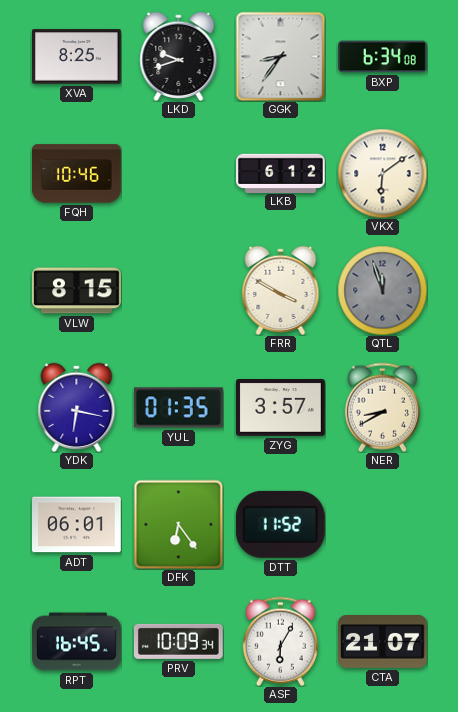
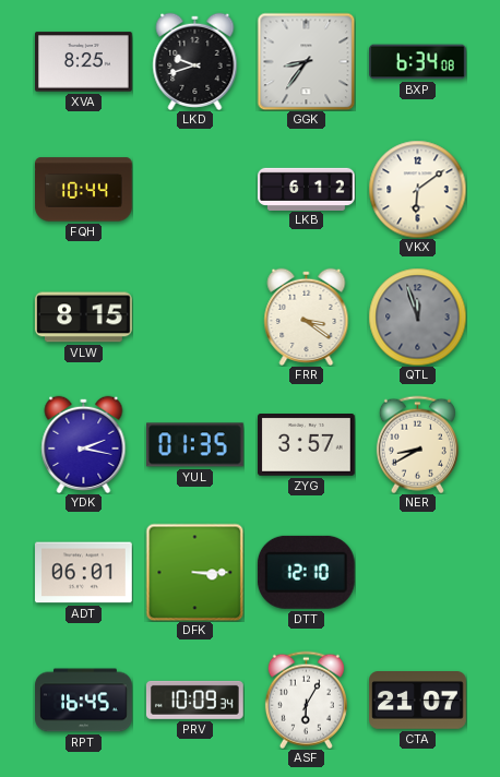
FQH: 10:46 -> 10:44 (84, 190)
FRR: 3:50 -> 3:21 (307, 316)
YDK: 6:17 -> 2:17 (84, 444)
DFK: 6:24 -> 3:15 (194, 572)
DTT: 11:52 -> 12:10 (306, 572)
